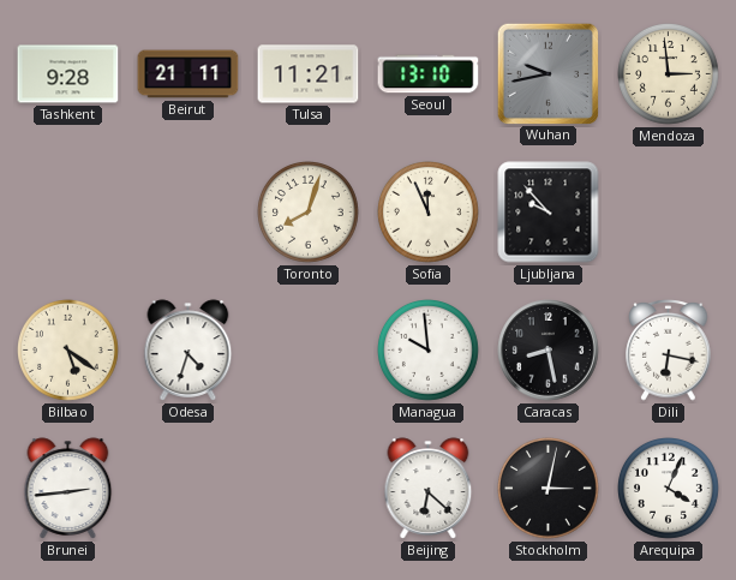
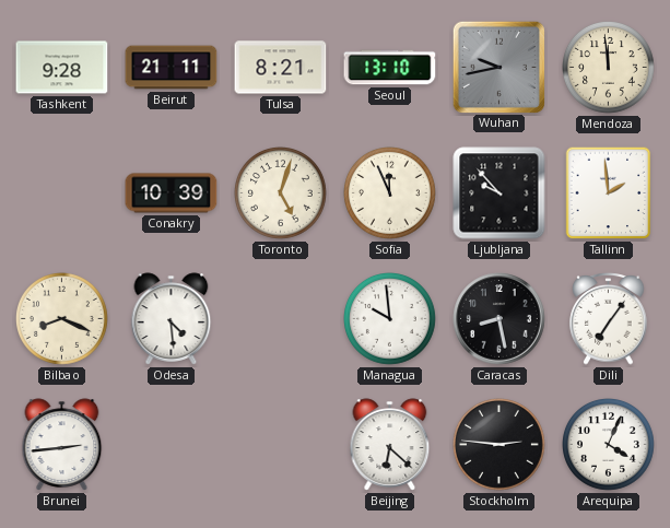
Tulsa: 11:21 -> 8:21 (281, 68)
Mendoza: 2:59 -> 11:59 (609, 68)
Conakry: none -> 10:39 (172, 193)
Toronto: 8:03 -> 5:03 (281, 193)
Tallinn: none -> 1:59 (609, 193)
Bilbao: 5:21 -> 8:19 (62, 319)
Odesa: 4:33 -> 4:29 (172, 319)
Dili: 6:17 -> 7:06 (609, 319)
Stockholm: 3:02 -> 2:46 (499, 445)
